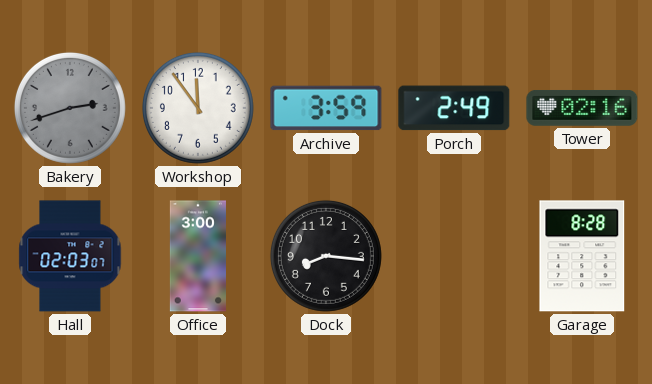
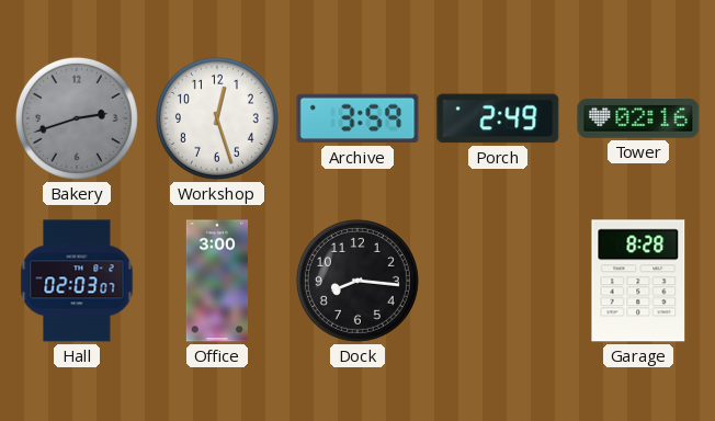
Workshop: 11:54 -> 12:27 (217, 118)
